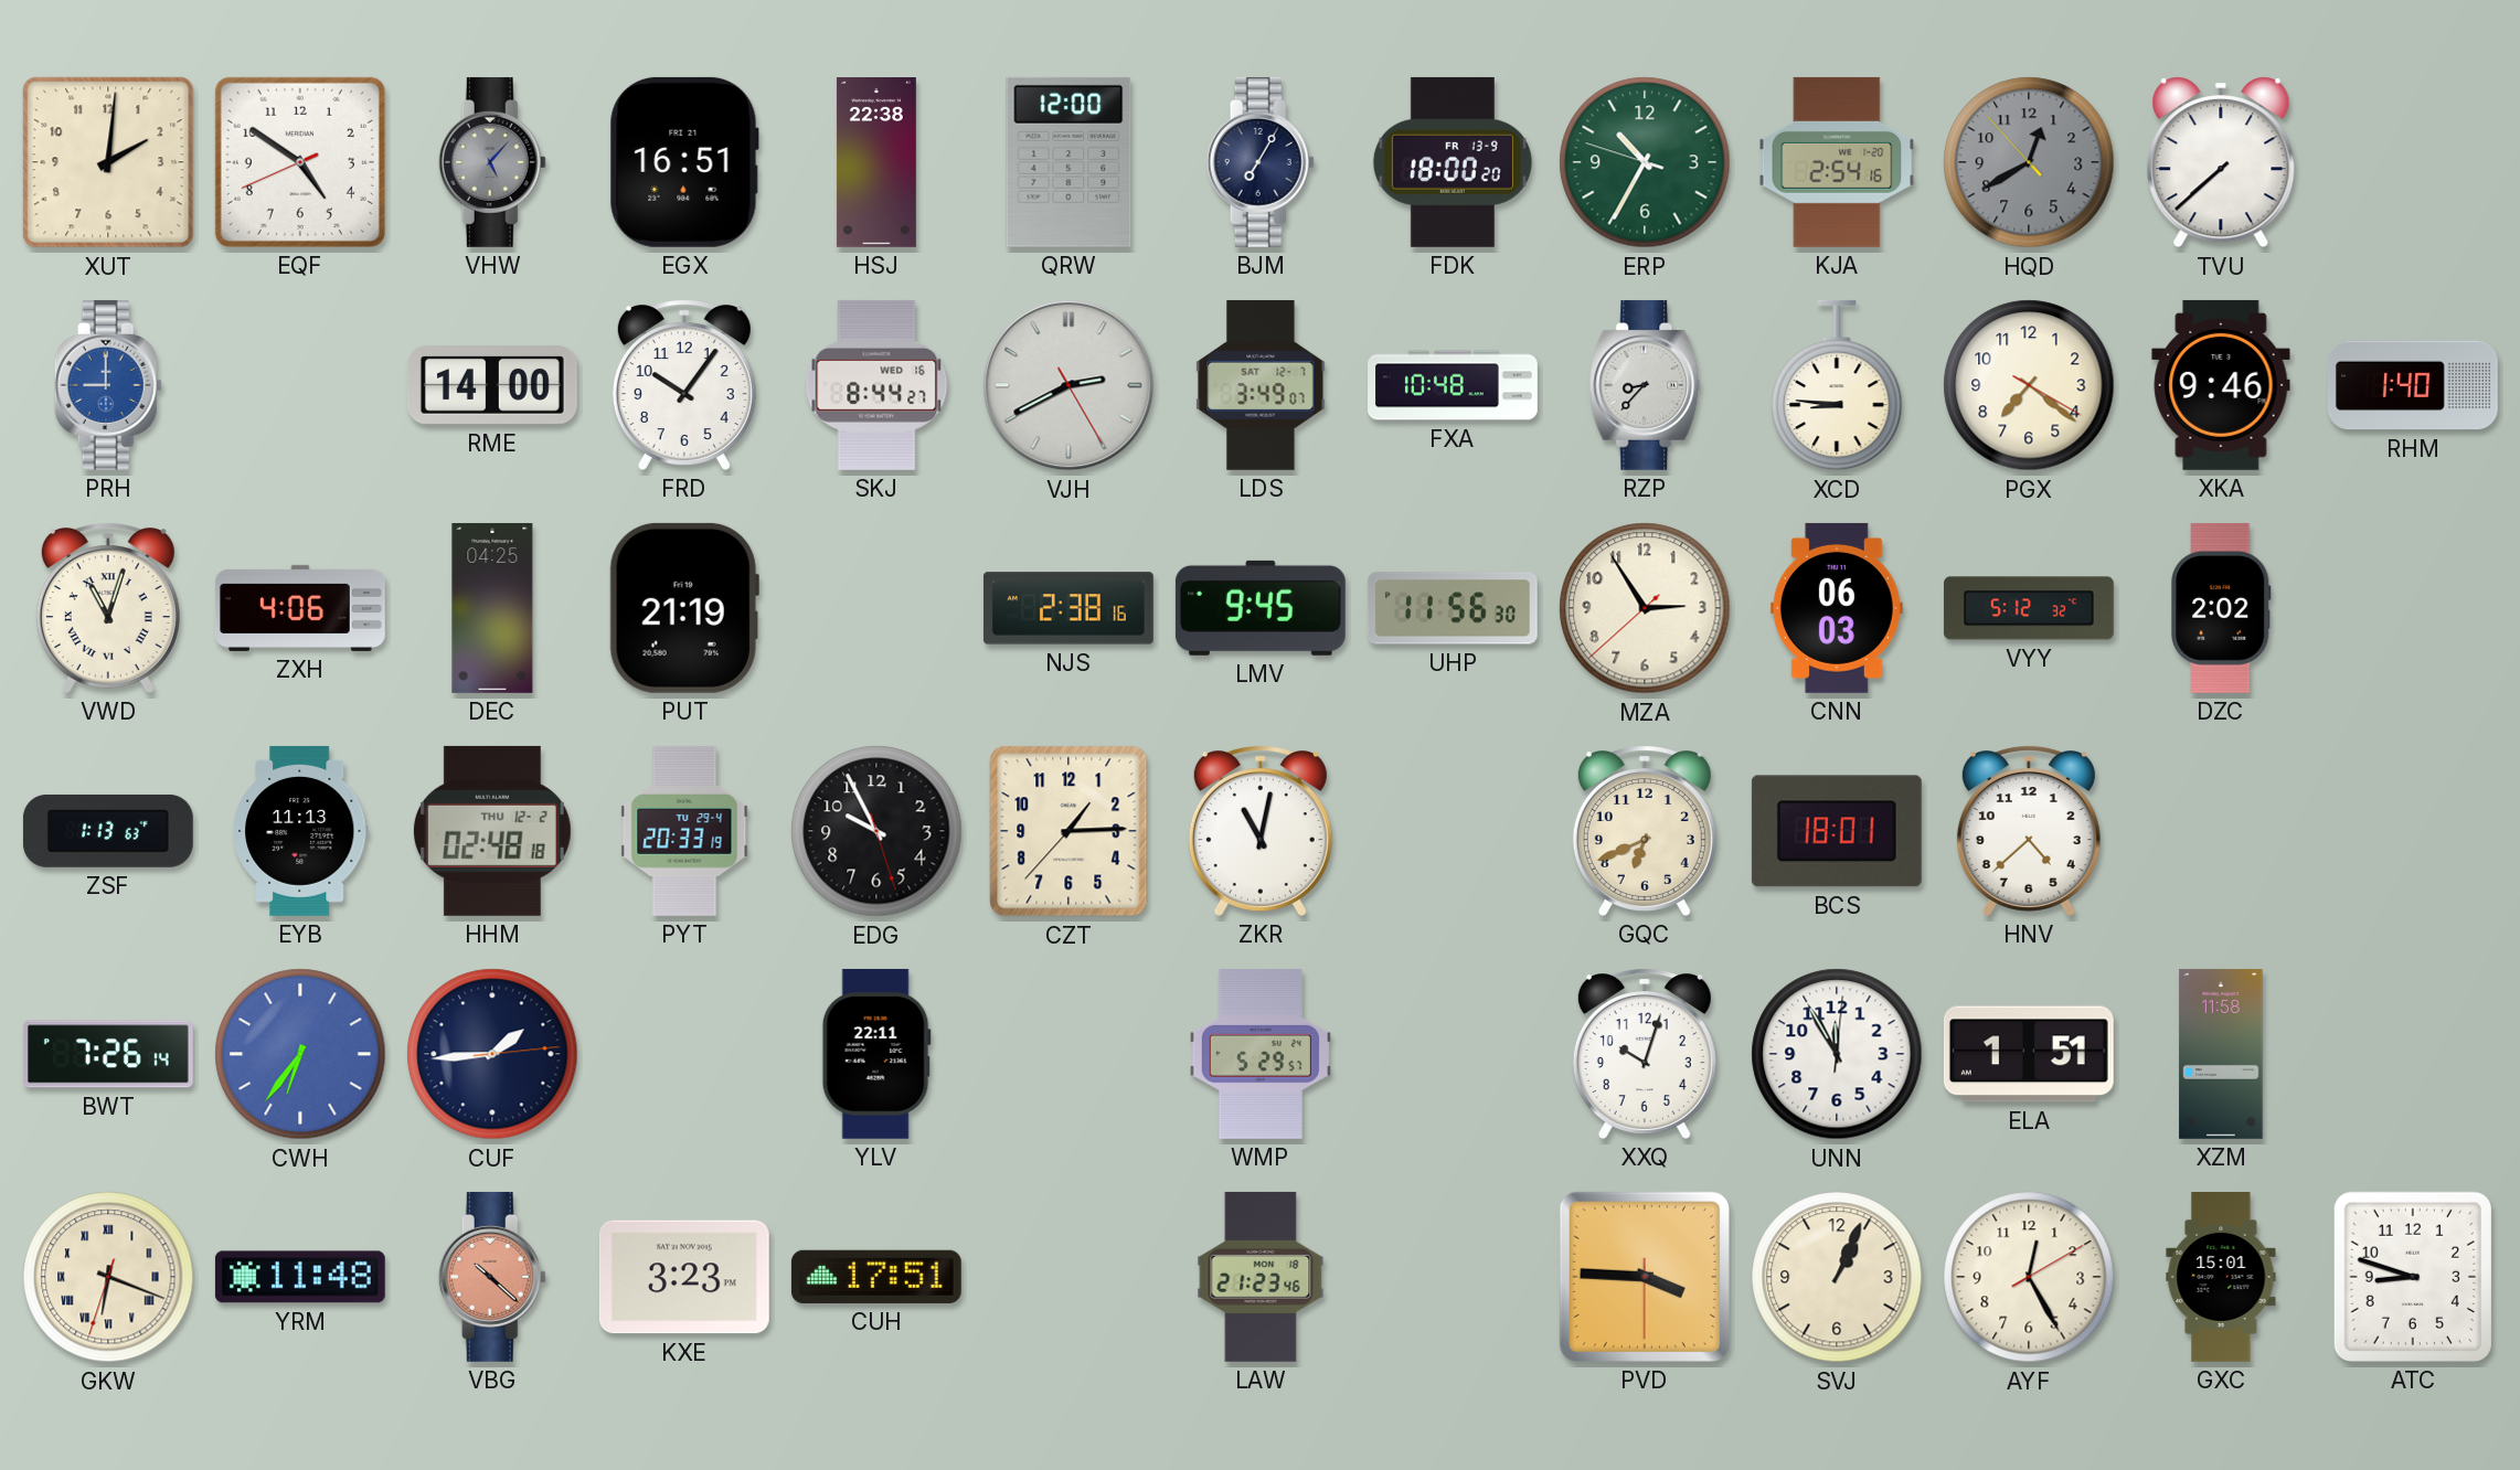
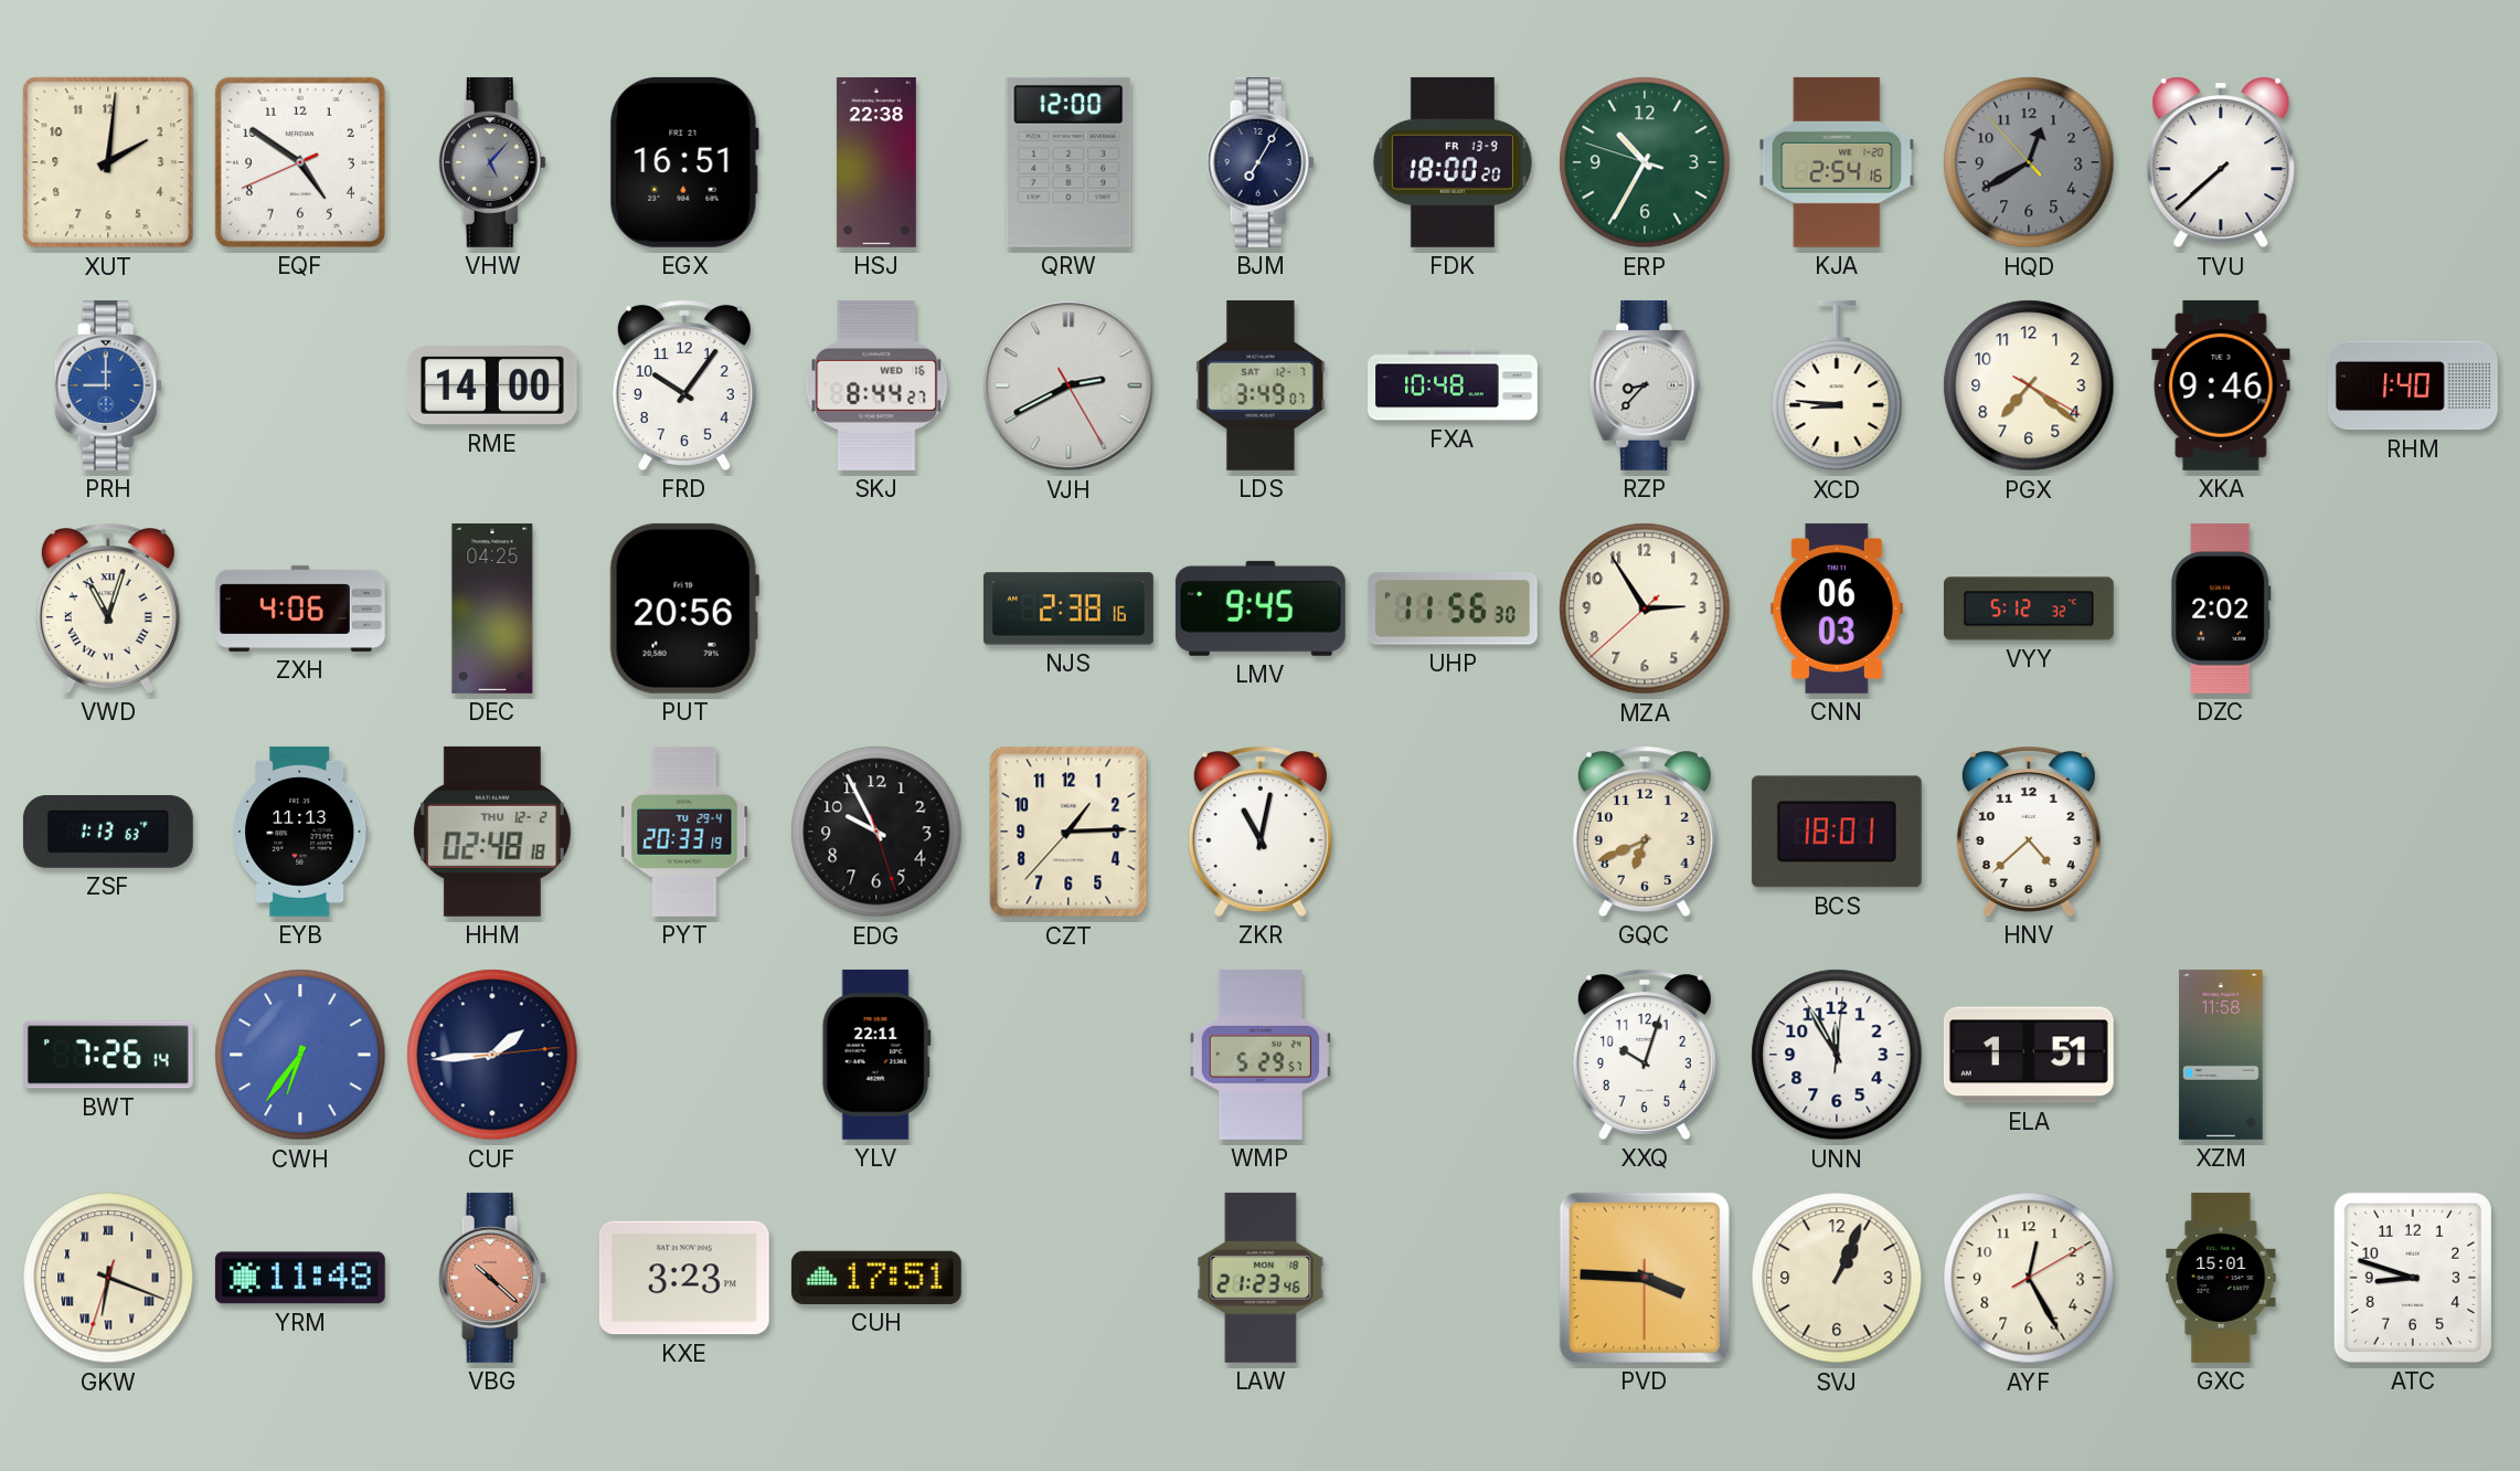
PUT: 21:19 -> 20:56 (684, 608)
